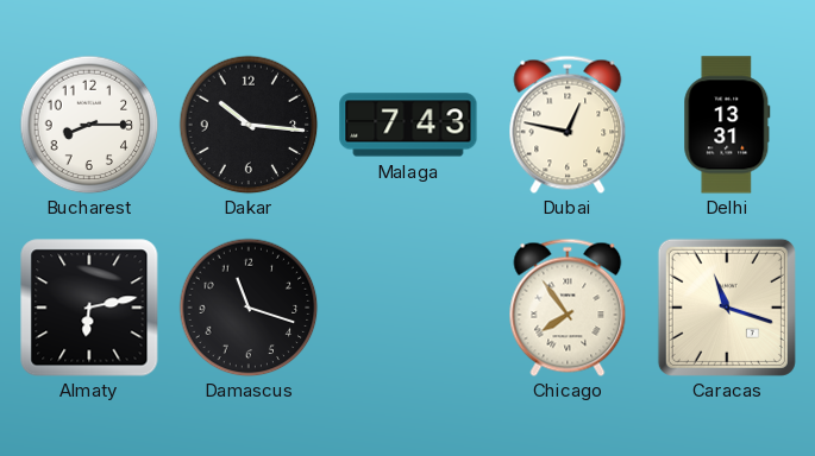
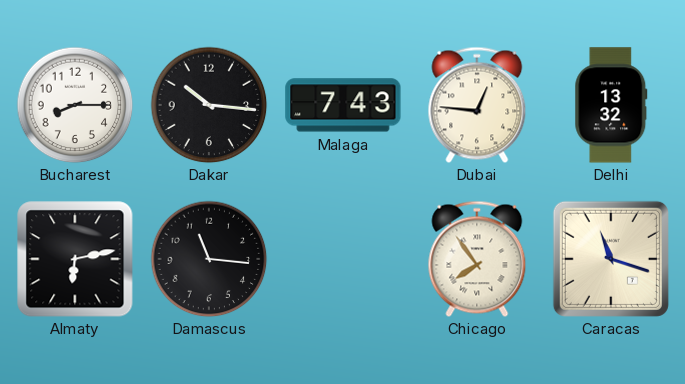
Dubai: 12:47 -> 12:46 (477, 105)
Delhi: 13:31 -> 13:32 (611, 105)
Damascus: 11:18 -> 11:16 (209, 259)
